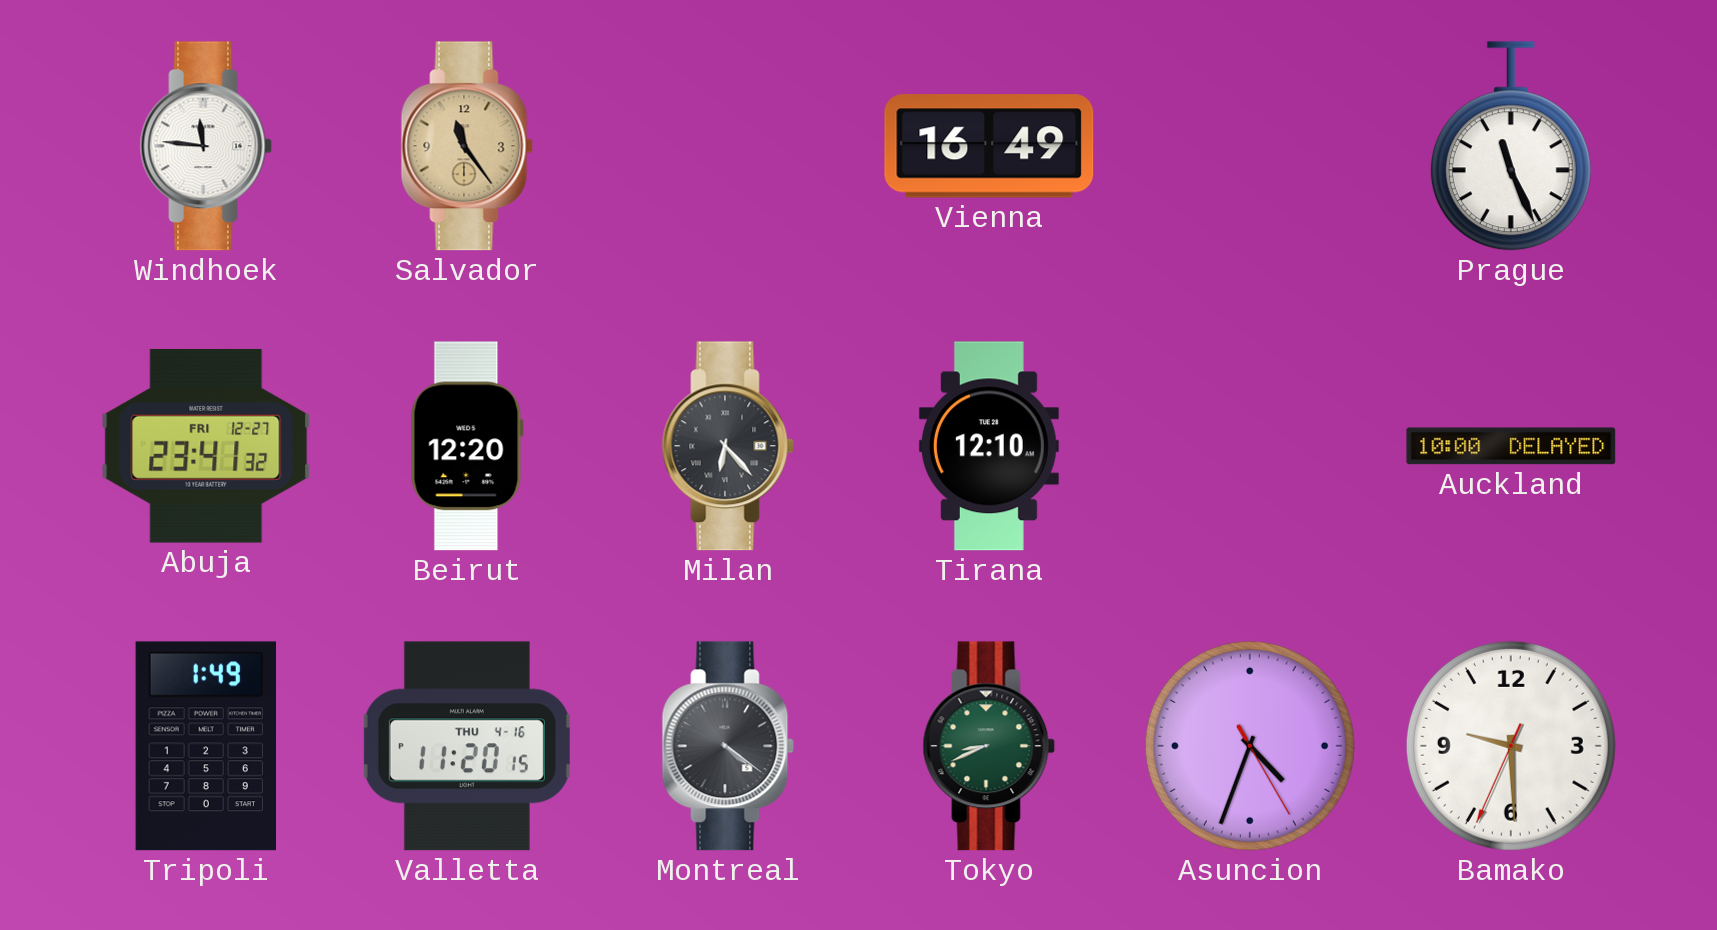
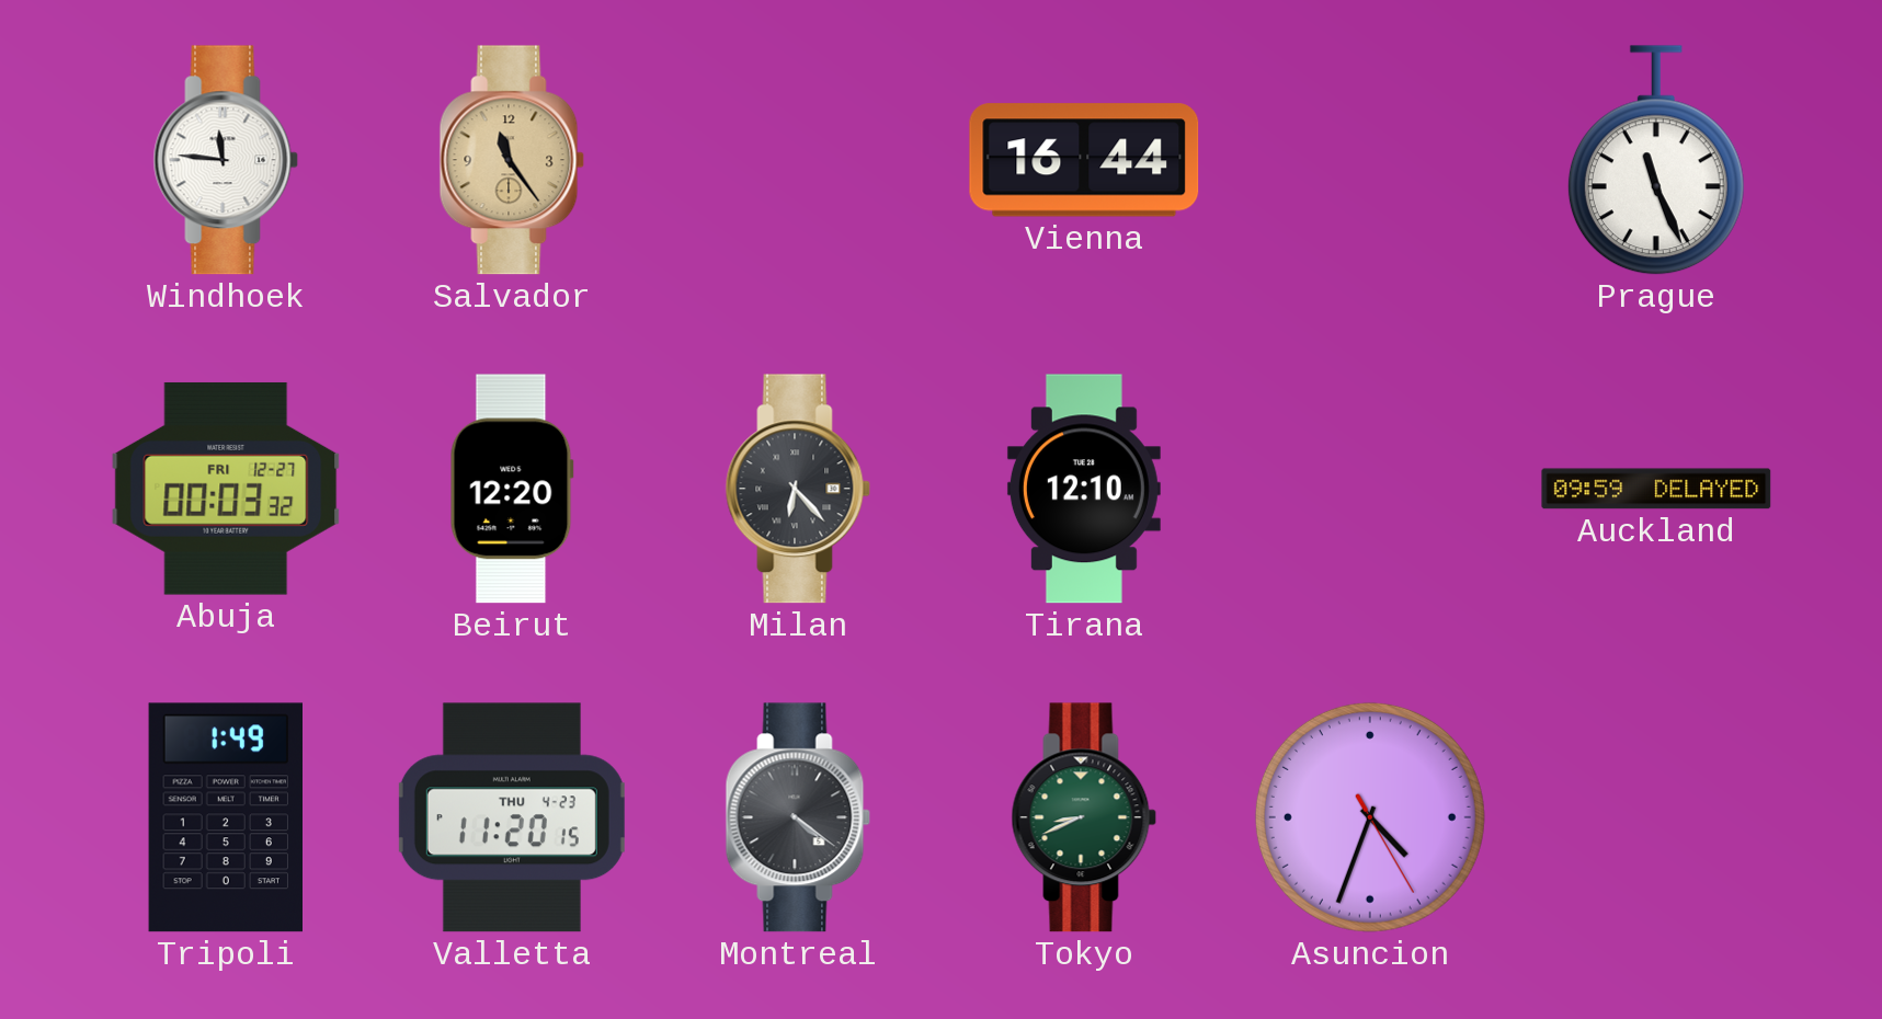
Vienna: 16:49 -> 16:44 (1084, 160)
Abuja: 23:41 -> 00:03 (226, 489)
Auckland: 10:00 -> 09:59 (1656, 489)
Valletta date: THU 4-16 -> THU 4-23 (512, 817)
Bamako: 9:29 -> none (1511, 746)
